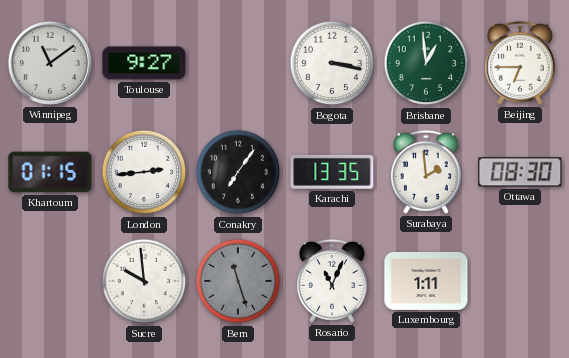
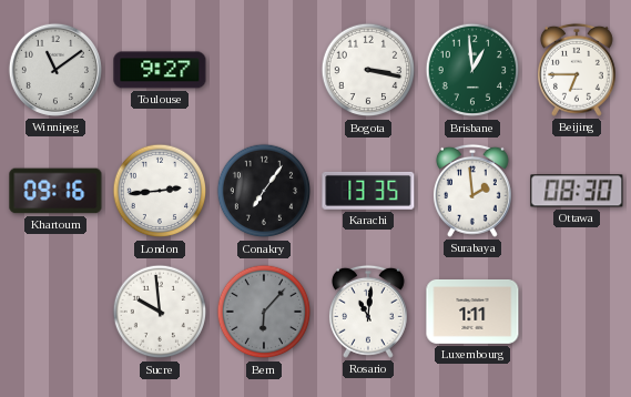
Khartoum: 01:15 -> 09:16 (55, 191)
Bern: 11:27 -> 6:07 (264, 312)
Rosario: 11:04 -> 11:01 (368, 312)
